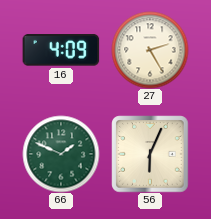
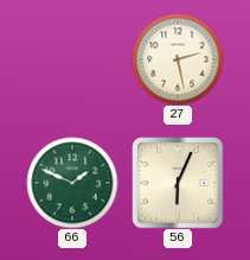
16: 4:09 -> none (61, 50)
27: 2:25 -> 2:28 (178, 59)
